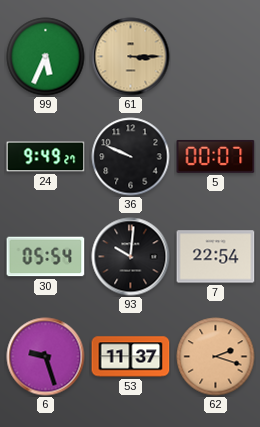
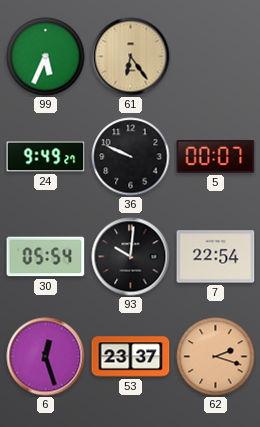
61: 3:15 -> 6:24 (131, 57)
6: 9:27 -> 12:27 (46, 357)
53: 11:37 -> 23:37 (131, 357)
